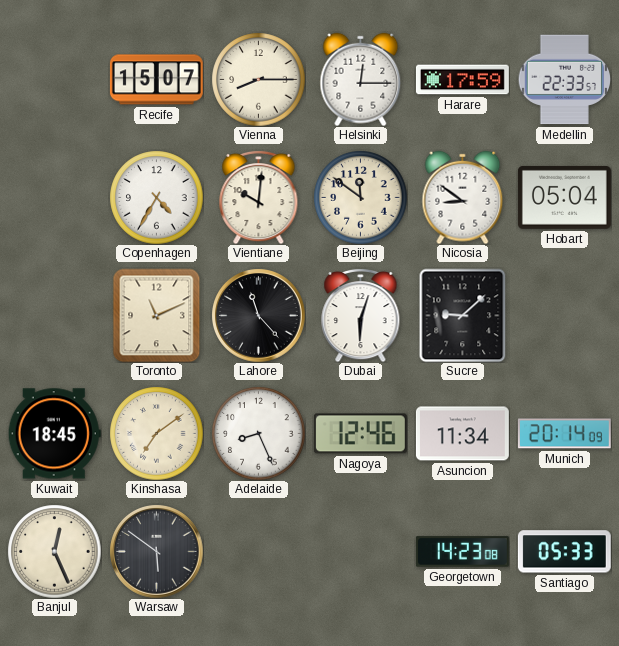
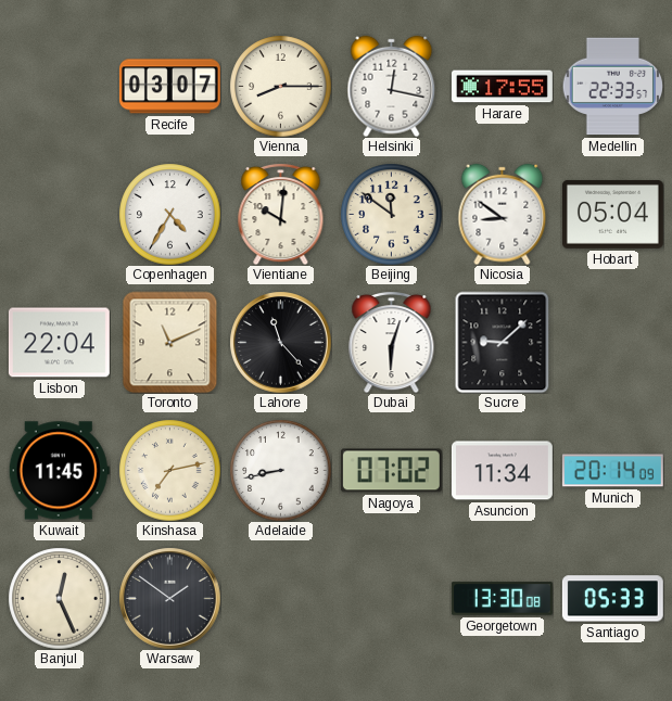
Recife: 15:07 -> 03:07 (169, 87)
Helsinki: 12:15 -> 12:17 (392, 86)
Harare: 17:59 -> 17:55 (502, 87)
Lisbon: none -> 22:04 (59, 343)
Kuwait: 18:45 -> 11:45 (59, 471)
Kinshasa: 7:09 -> 7:13 (169, 470)
Adelaide: 8:26 -> 8:43 (280, 470)
Nagoya: 12:46 -> 07:02 (391, 471)
Warsaw: 5:51 -> 1:51 (169, 598)
Georgetown: 14:23 -> 13:30 (502, 599)
